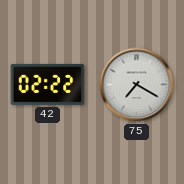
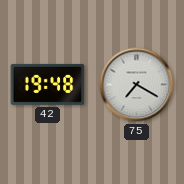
42: 02:22 -> 19:48 (48, 84)
